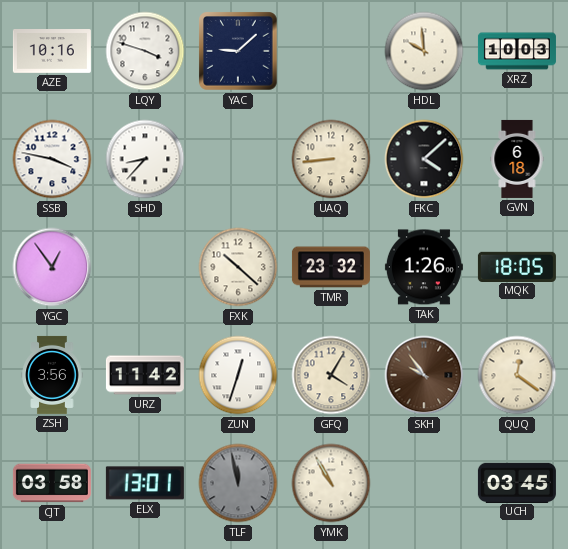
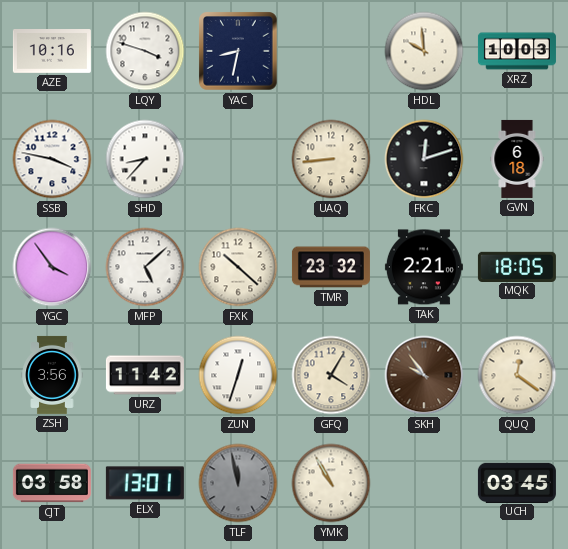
YAC: 9:08 -> 8:32 (238, 51)
FKC: 4:08 -> 12:12 (424, 159)
YGC: 12:54 -> 3:54 (52, 267)
MFP: none -> 5:08 (145, 267)
TAK: 1:26 -> 2:21 (424, 267)
